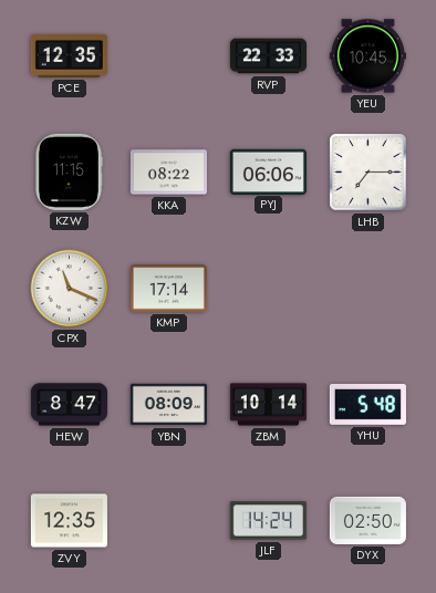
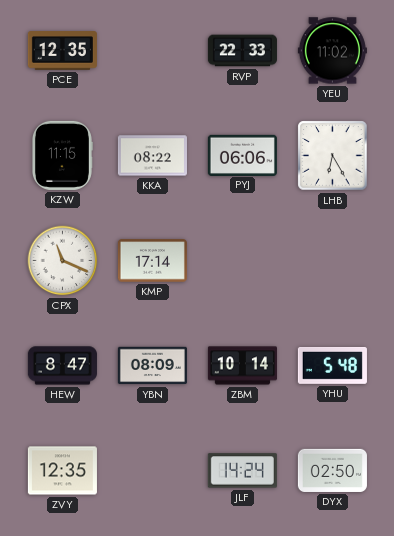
YEU: 10:45 -> 11:02 (332, 51)
LHB: 7:15 -> 6:25 (333, 156)
